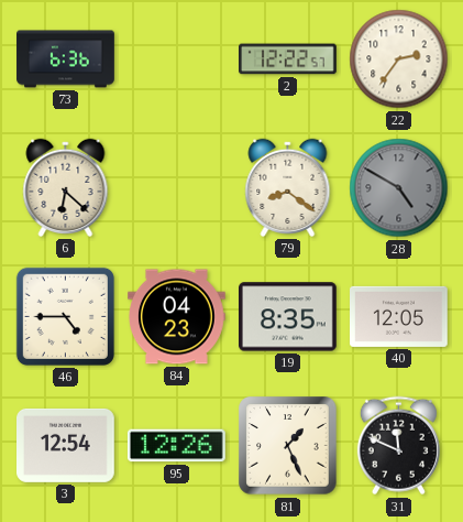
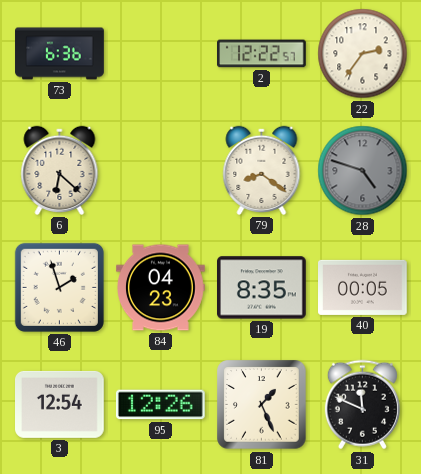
28: 4:50 -> 4:48 (363, 171)
46: 4:45 -> 1:57 (59, 287)
40: 12:05 -> 00:05 (363, 287)
